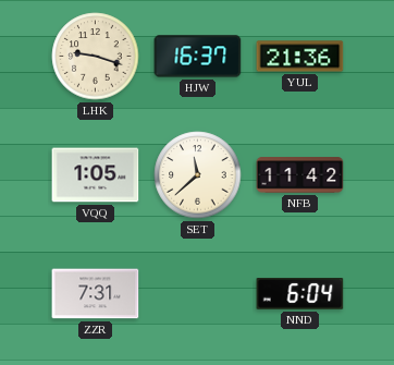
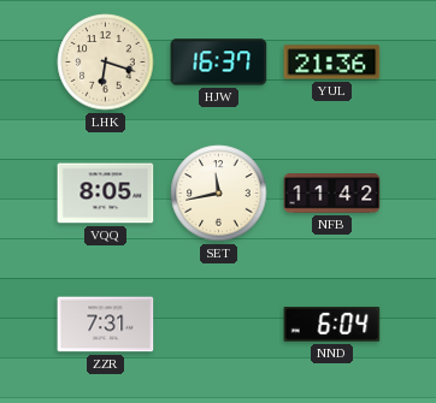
LHK: 9:18 -> 6:18 (106, 63)
VQQ: 1:05 -> 8:05 (106, 194)
SET: 11:38 -> 11:43 (219, 194)
